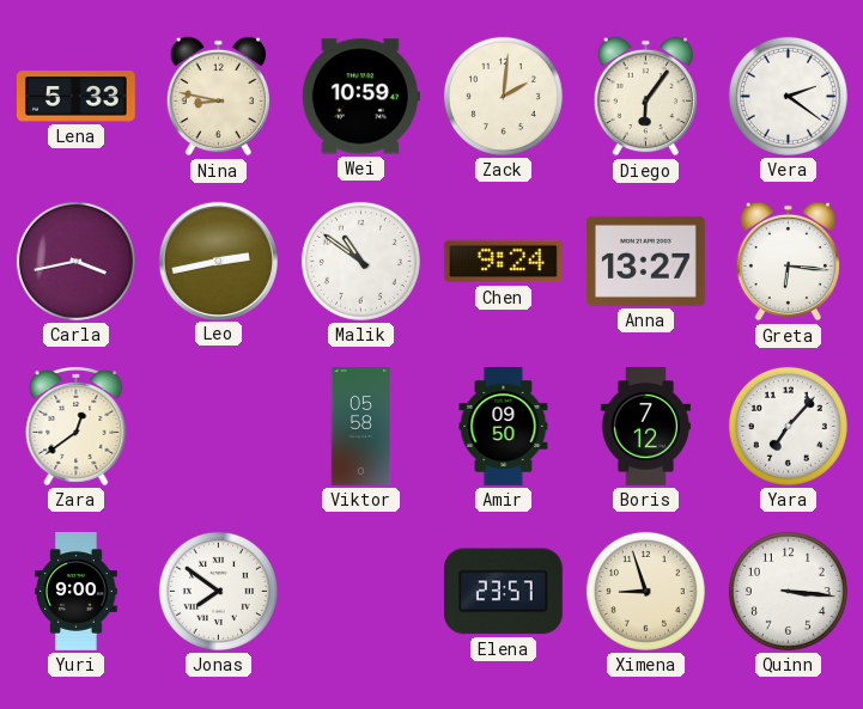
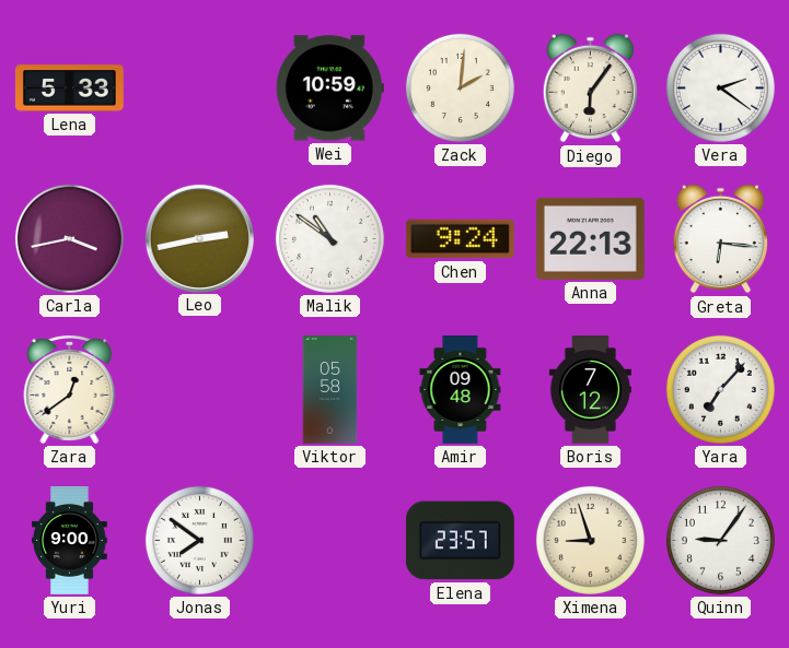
Nina: 8:47 -> none (219, 97)
Anna: 13:27 -> 22:13 (590, 238)
Amir: 09:50 -> 09:48 (461, 390)
Quinn: 3:16 -> 9:06 (720, 540)
